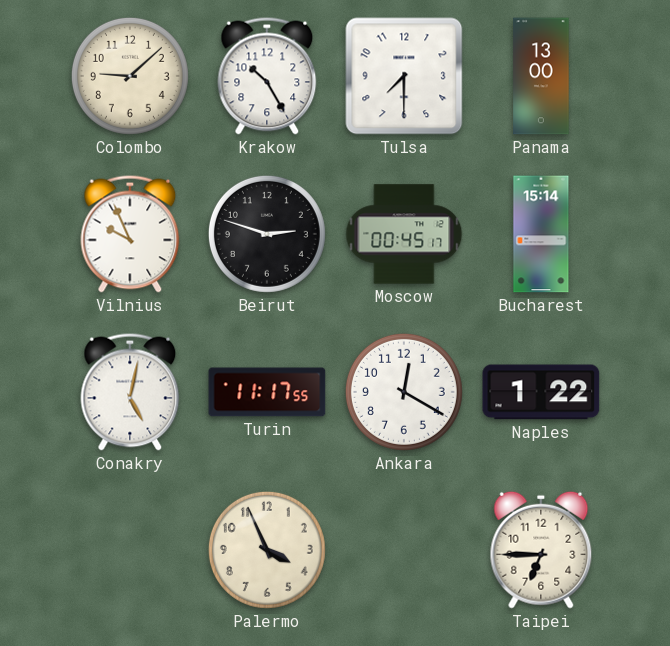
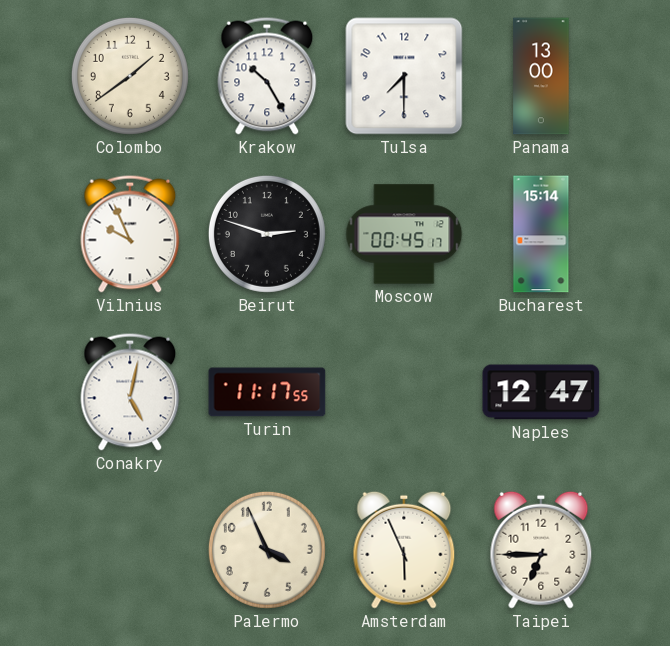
Colombo: 9:08 -> 1:39 (130, 76)
Ankara: 12:20 -> none (404, 392)
Naples: 1:22 -> 12:47 (541, 392)
Amsterdam: none -> 5:56 (404, 550)
